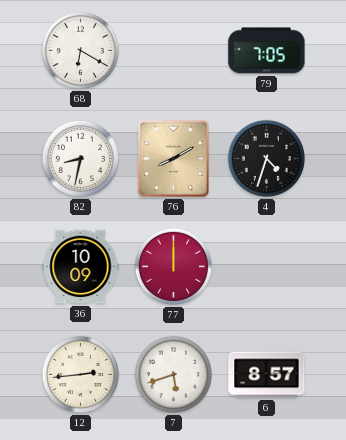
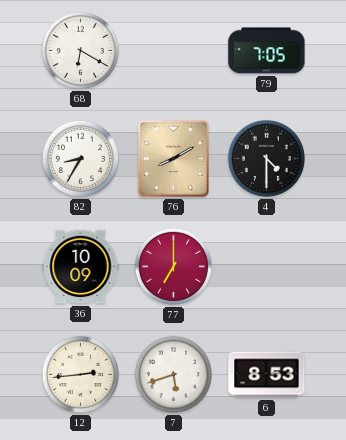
82: 8:32 -> 8:35 (80, 158)
4: 4:33 -> 4:30 (266, 158)
77: 12:00 -> 7:00 (173, 266)
6: 8:57 -> 8:53 (267, 375)
